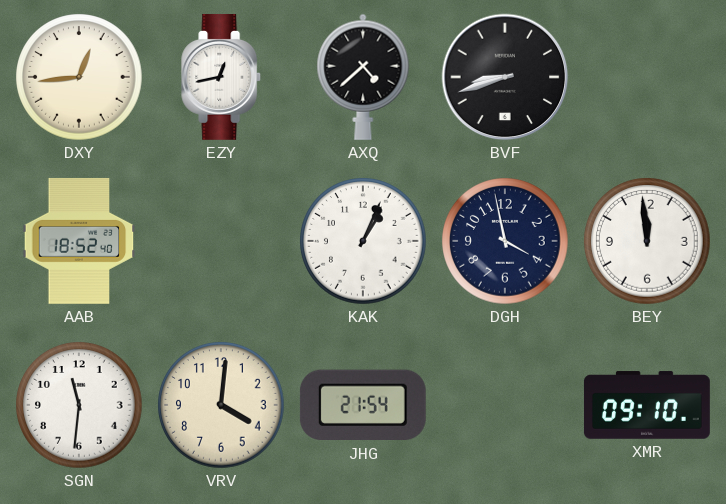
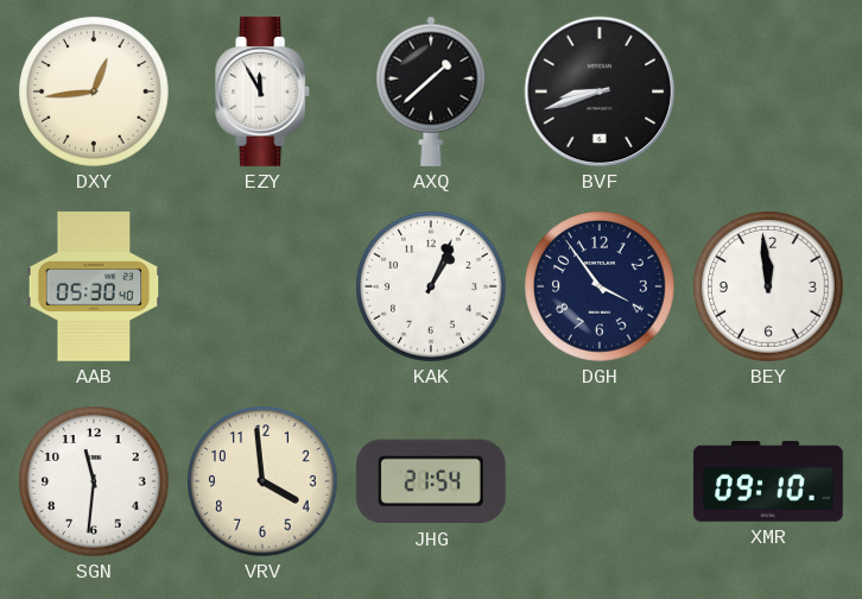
EZY: 12:43 -> 11:55 (264, 92)
AXQ: 4:38 -> 1:38 (431, 92)
AAB: 18:52 -> 05:30 (94, 286)
DGH: 3:58 -> 3:54 (600, 286)
VRV: 4:01 -> 3:59 (262, 481)
